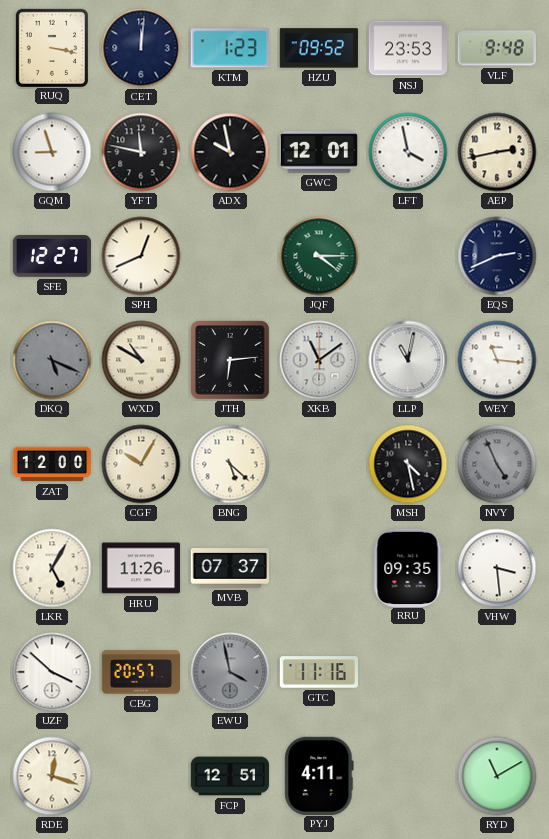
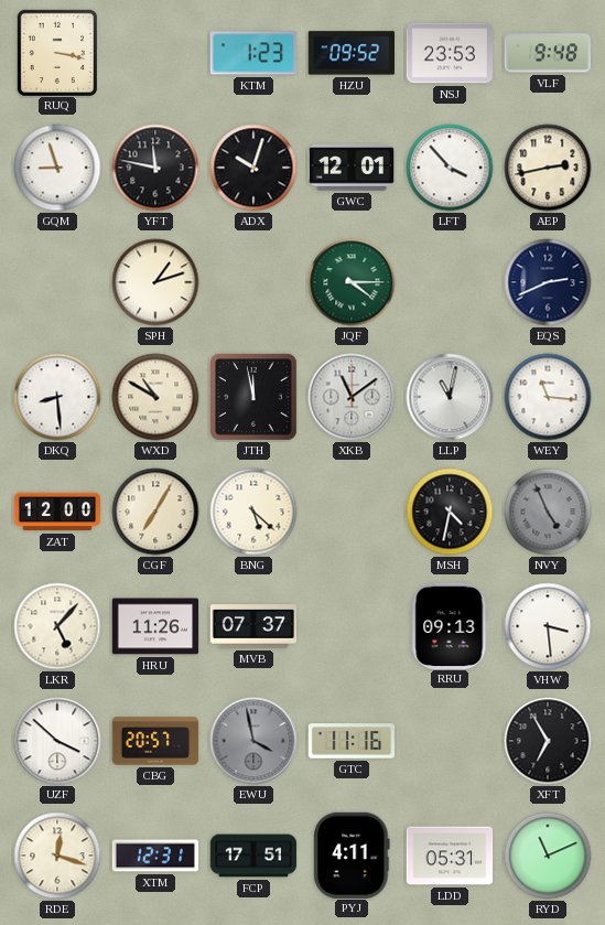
CET: 12:01 -> none (141, 48)
ADX: 9:58 -> 10:03 (253, 168)
LFT: 3:58 -> 3:53 (450, 168)
SFE: 12:27 -> none (52, 257)
SPH: 12:41 -> 1:12 (155, 282)
DKQ: 5:19 -> 8:29 (57, 397)
DKQ dial: grey -> white (57, 397)
JTH: 6:14 -> 11:58 (255, 398)
CGF: 10:05 -> 7:05 (155, 512)
MSH: 4:28 -> 4:32 (450, 512)
LKR: 5:05 -> 5:07 (57, 626)
RRU: 09:35 -> 09:13 (450, 625)
XFT: none -> 6:55 (548, 741)
XTM: none -> 12:31 (155, 856)
FCP: 12:51 -> 17:51 (253, 856)
LDD: none -> 05:31 (450, 856)
RYD: 11:10 -> 11:11 (548, 856)
